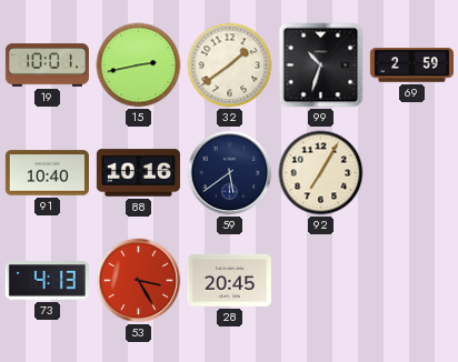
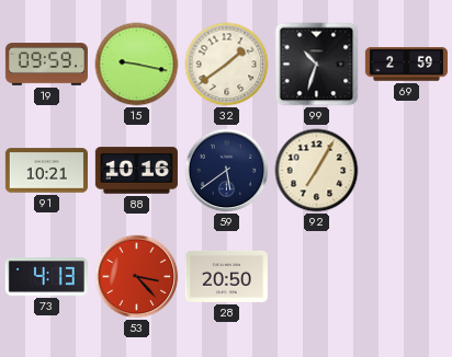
19: 10:01 -> 09:59 (46, 65)
15: 2:43 -> 9:17 (137, 65)
91: 10:40 -> 10:21 (46, 171)
53: 3:25 -> 3:23 (137, 277)
28: 20:45 -> 20:50 (226, 276)
